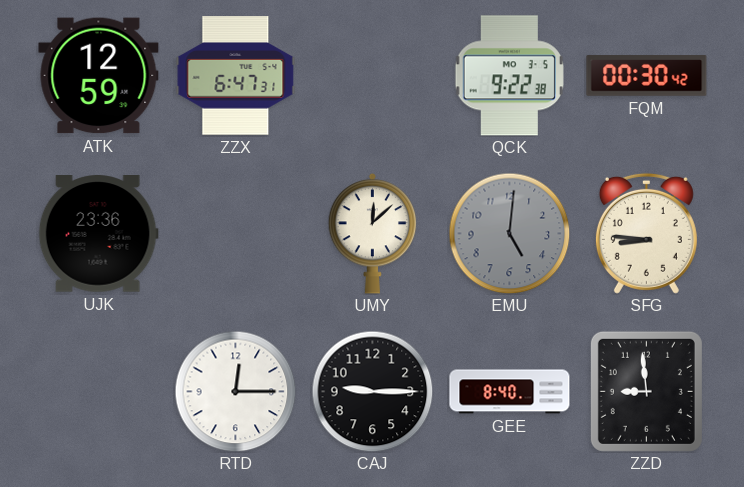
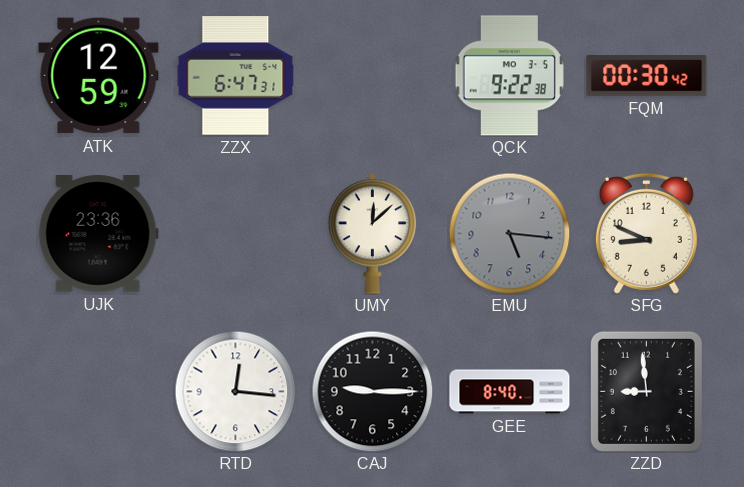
EMU: 5:01 -> 5:16 (509, 233)
SFG: 8:46 -> 8:49 (646, 233)
RTD: 12:15 -> 12:16 (235, 391)
